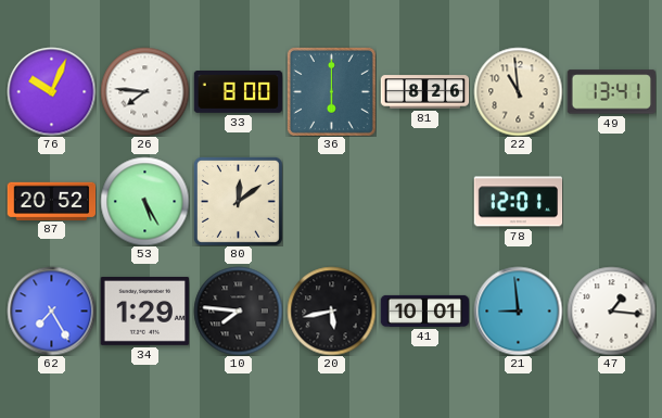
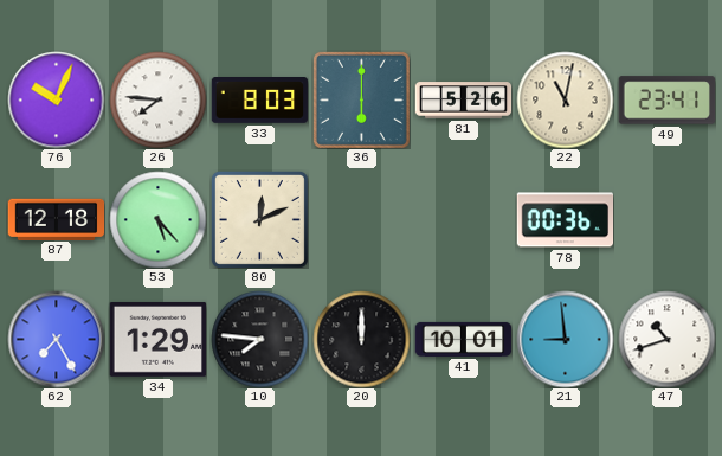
33: 8:00 -> 8:03 (259, 101)
81: 8:26 -> 5:26 (463, 101)
22: 10:59 -> 11:02 (565, 99)
49: 13:41 -> 23:41 (666, 101)
87: 20:52 -> 12:18 (56, 219)
53: 5:25 -> 5:23 (157, 219)
80: 12:09 -> 12:11 (259, 219)
78: 12:01 -> 00:36 (565, 220)
20: 5:43 -> 12:00 (361, 339)
47: 1:16 -> 10:42 (666, 339)
